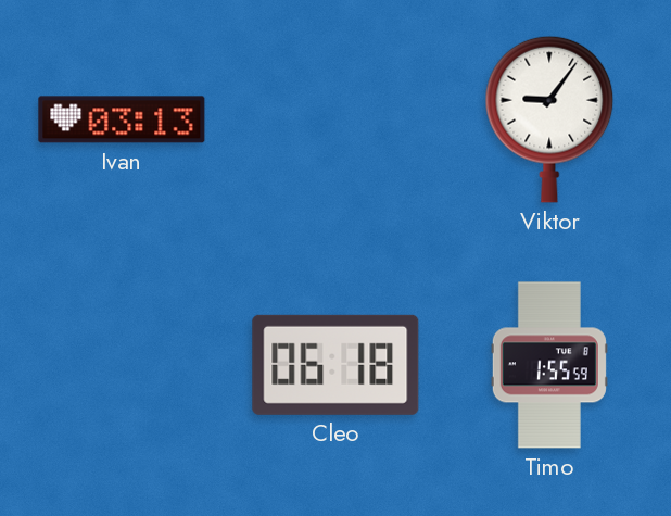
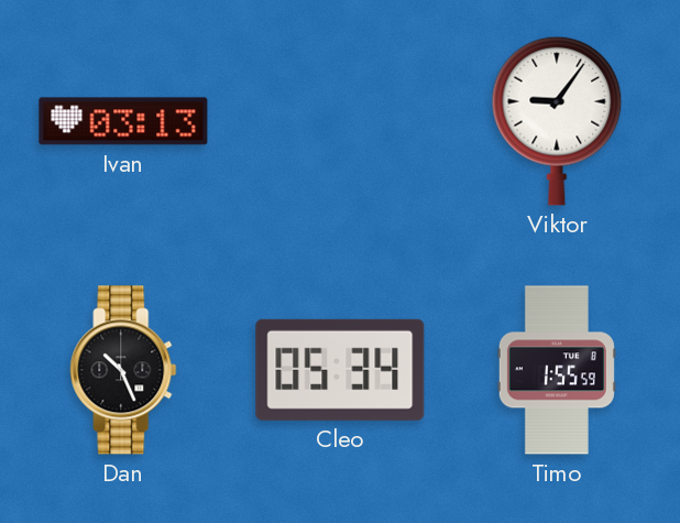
Dan: none -> 10:26 (123, 370)
Cleo: 06:18 -> 05:34 (340, 370)
